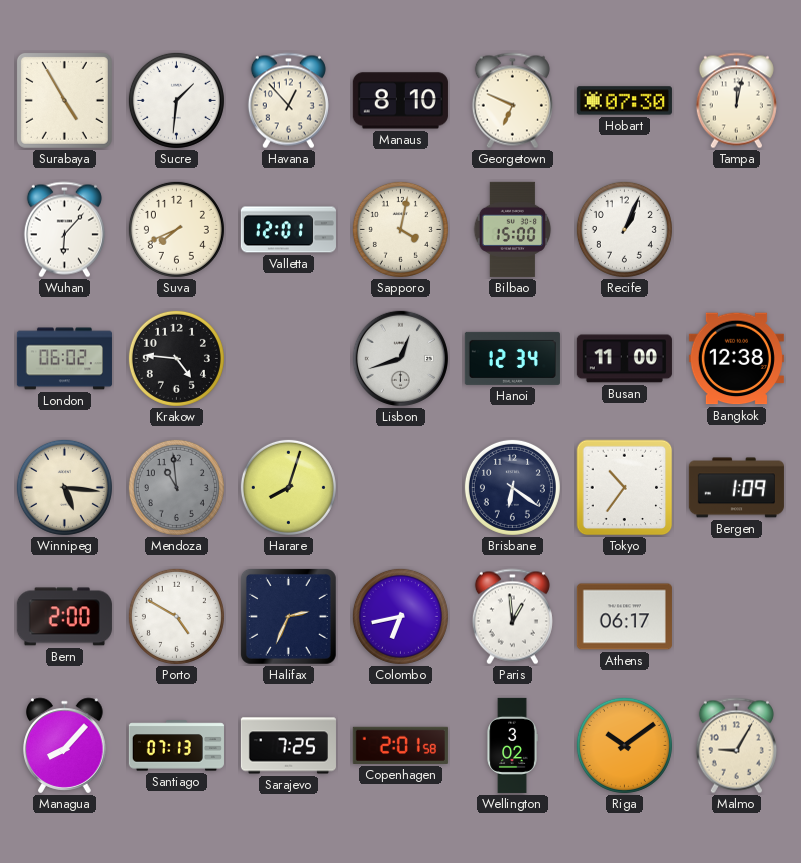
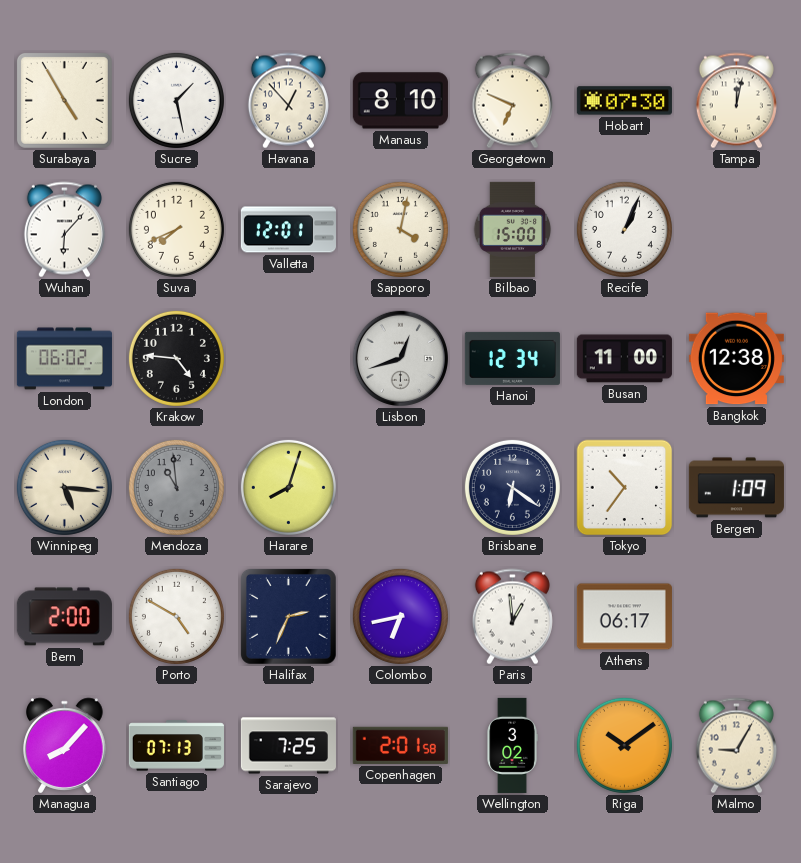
Sucre: 1:31 -> 1:28 (176, 100)
